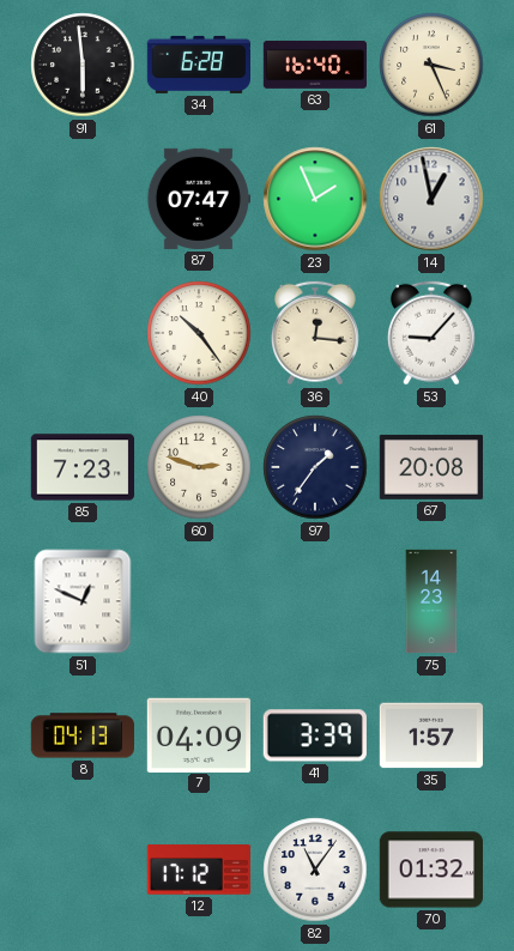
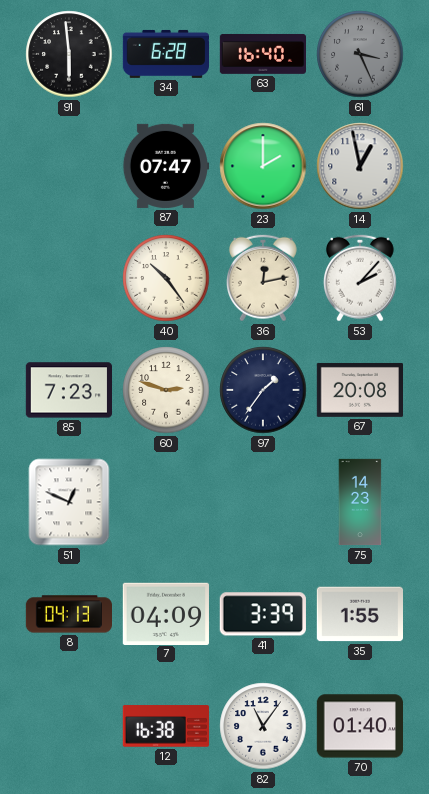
61 dial: cream -> grey (360, 54)
23: 1:56 -> 2:00 (263, 166)
36: 12:16 -> 12:13 (263, 278)
53: 9:07 -> 2:07 (360, 278)
35: 1:57 -> 1:55 (359, 614)
12: 17:12 -> 16:38 (166, 726)
70: 01:32 -> 01:40 (359, 726)
